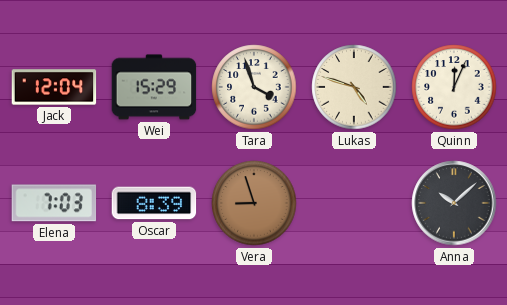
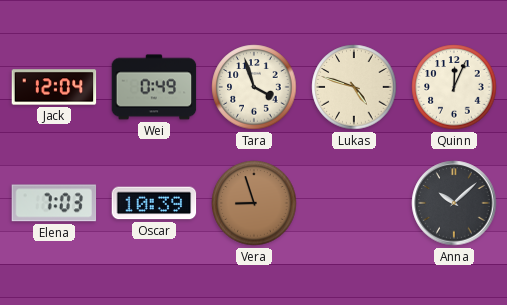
Wei: 15:29 -> 0:49 (154, 87)
Oscar: 8:39 -> 10:39 (154, 203)
